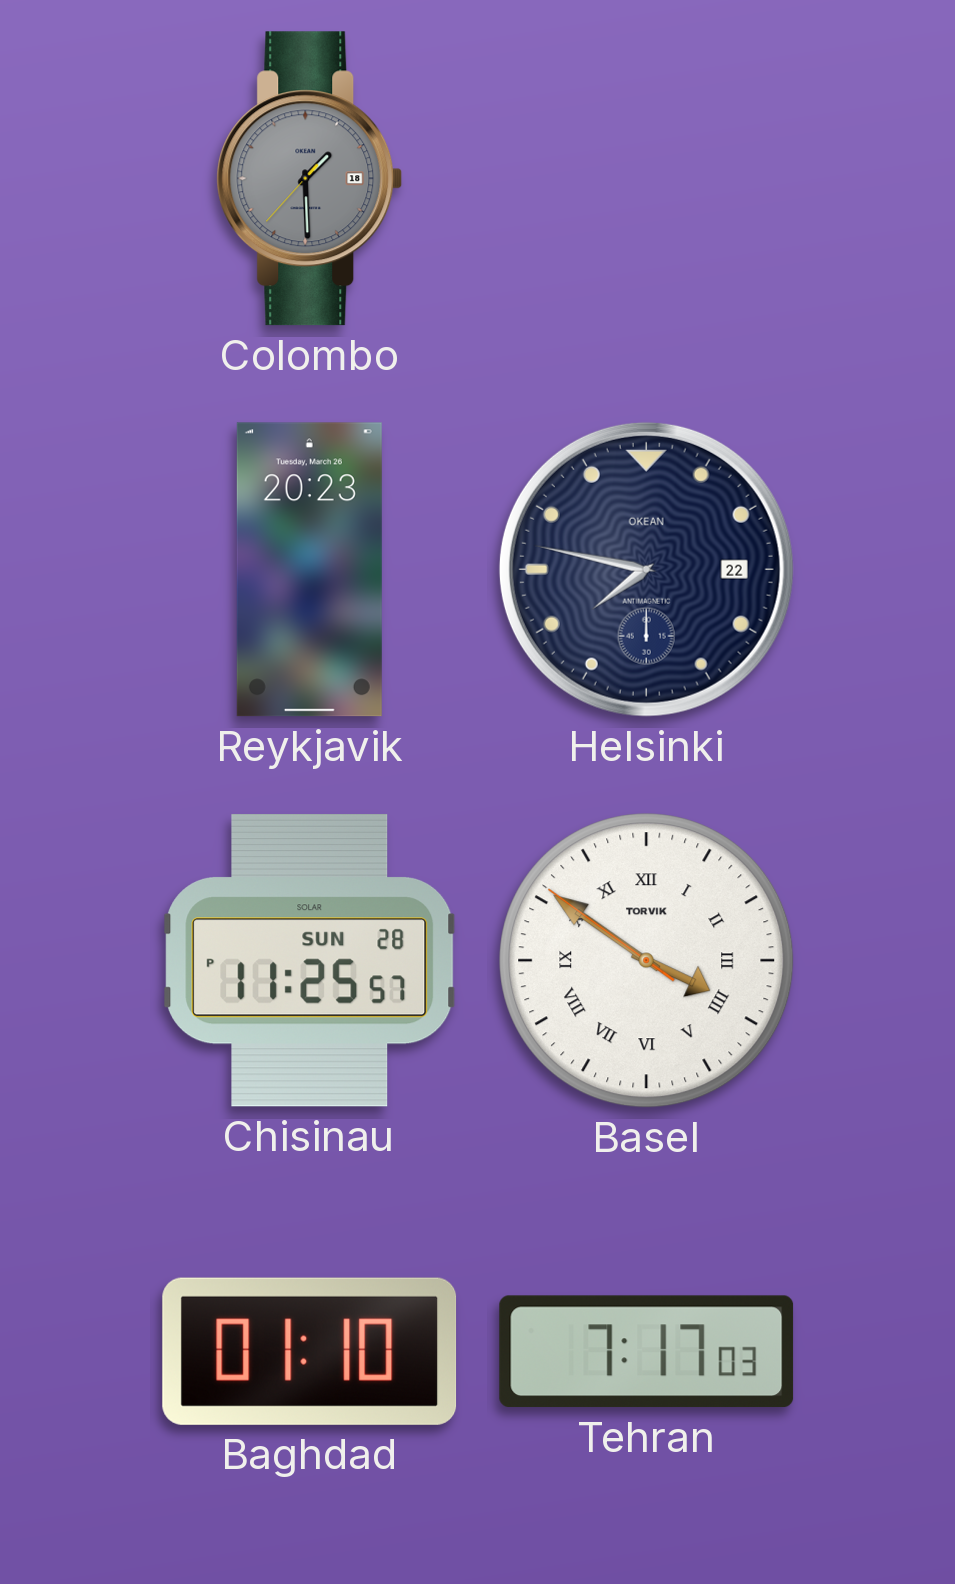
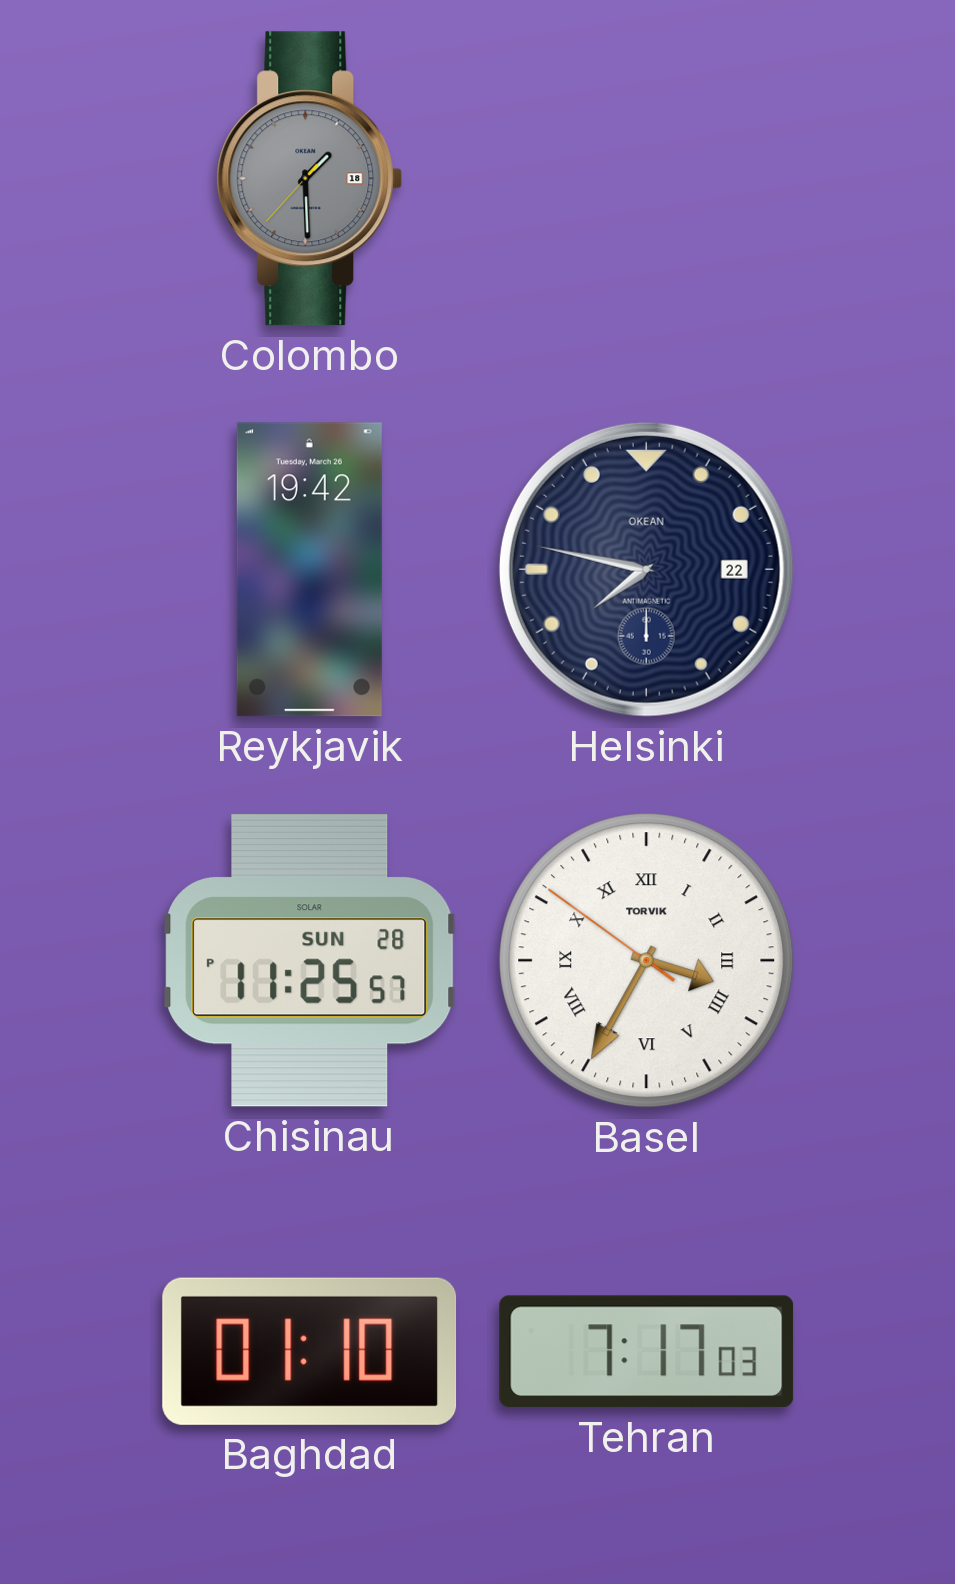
Reykjavik: 20:23 -> 19:42 (309, 570)
Basel: 3:50 -> 3:34 (647, 961)
